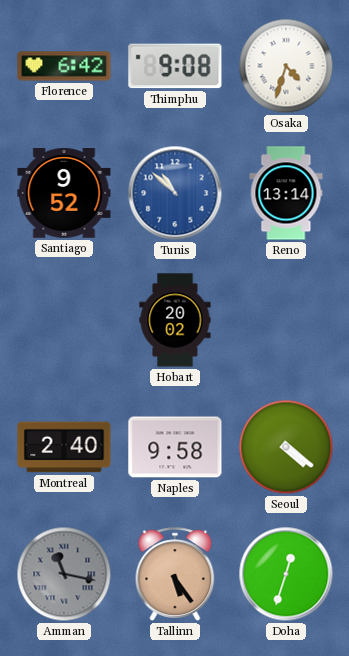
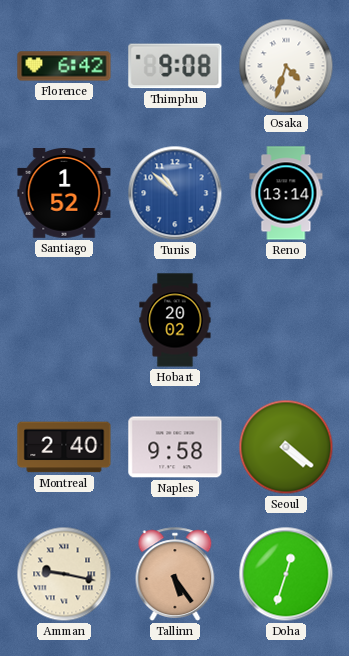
Santiago: 9:52 -> 1:52 (64, 194)
Amman: 11:17 -> 9:17 (64, 574)
Amman dial: grey -> cream (64, 574)
